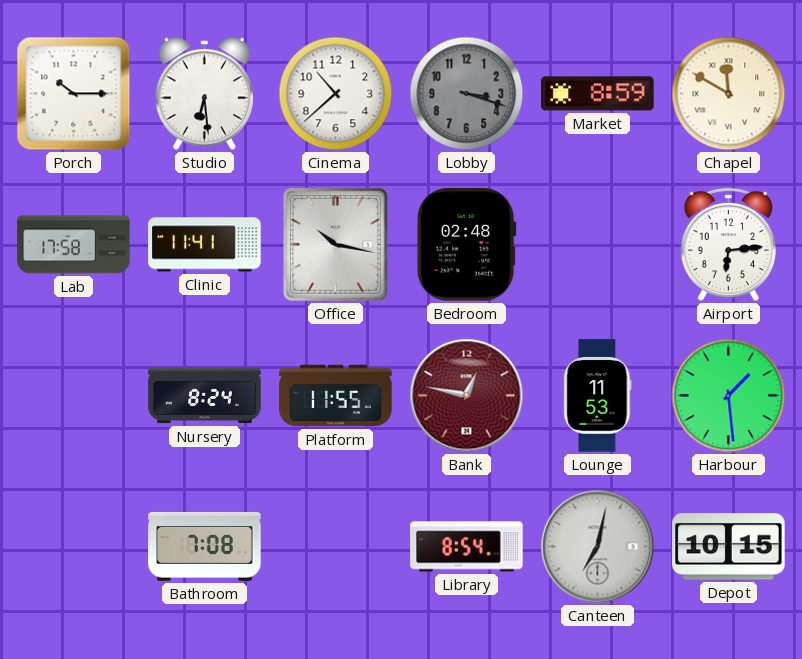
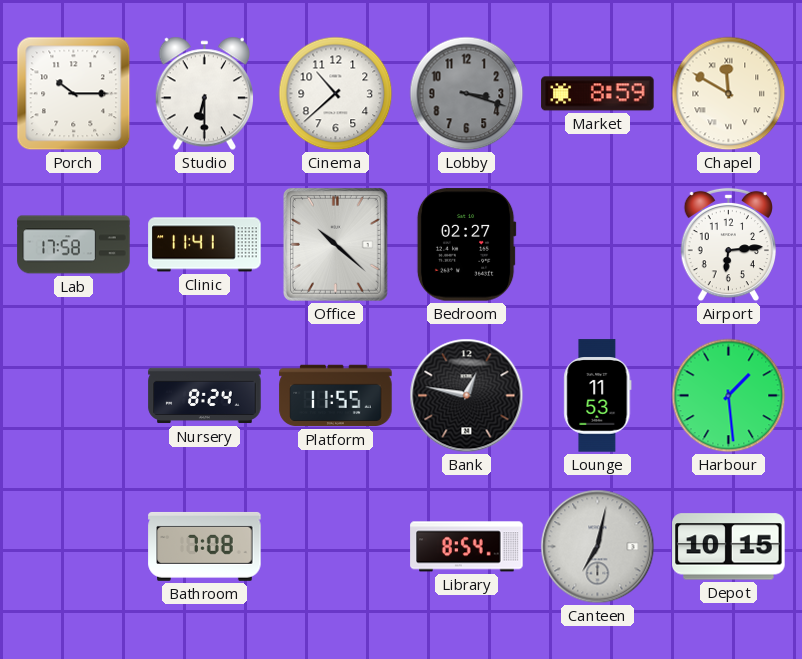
Studio: 6:29 -> 6:30 (204, 94)
Office: 10:17 -> 10:22 (335, 245)
Bedroom: 02:48 -> 02:27 (466, 245)
Bank dial: burgundy -> black (467, 396)
